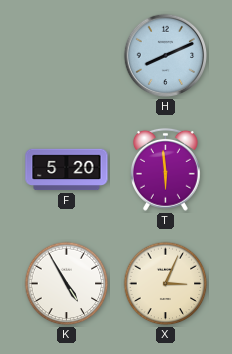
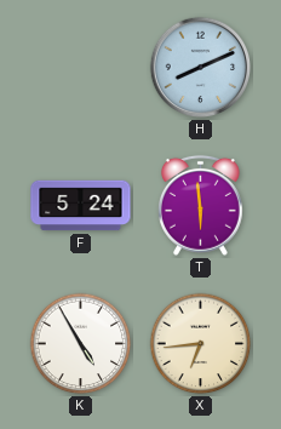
F: 5:20 -> 5:24 (81, 206)
X: 3:04 -> 6:44 (201, 344)
